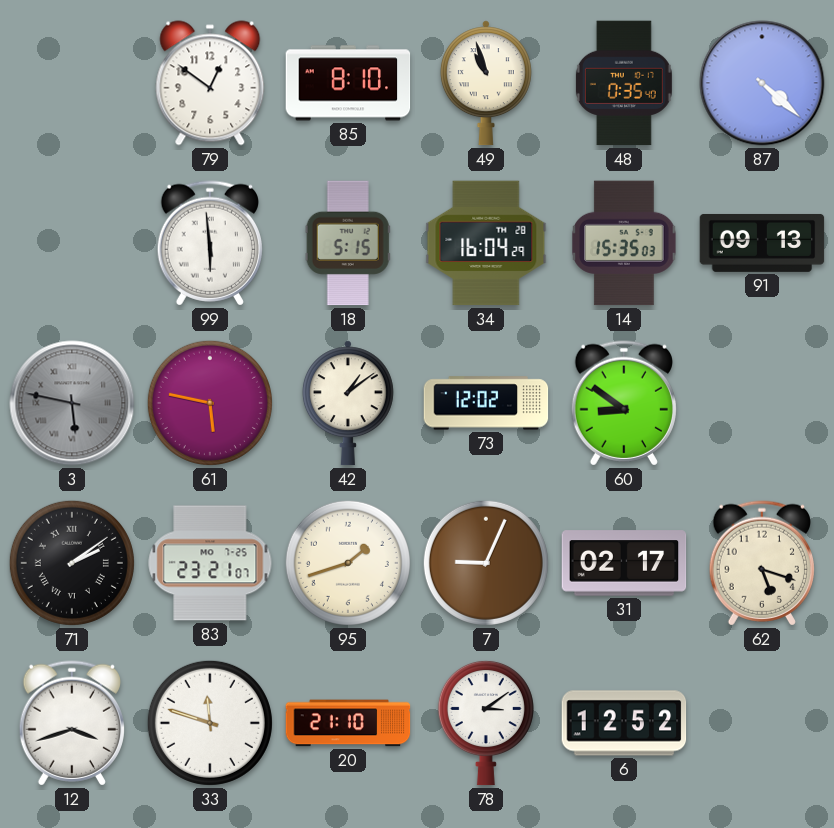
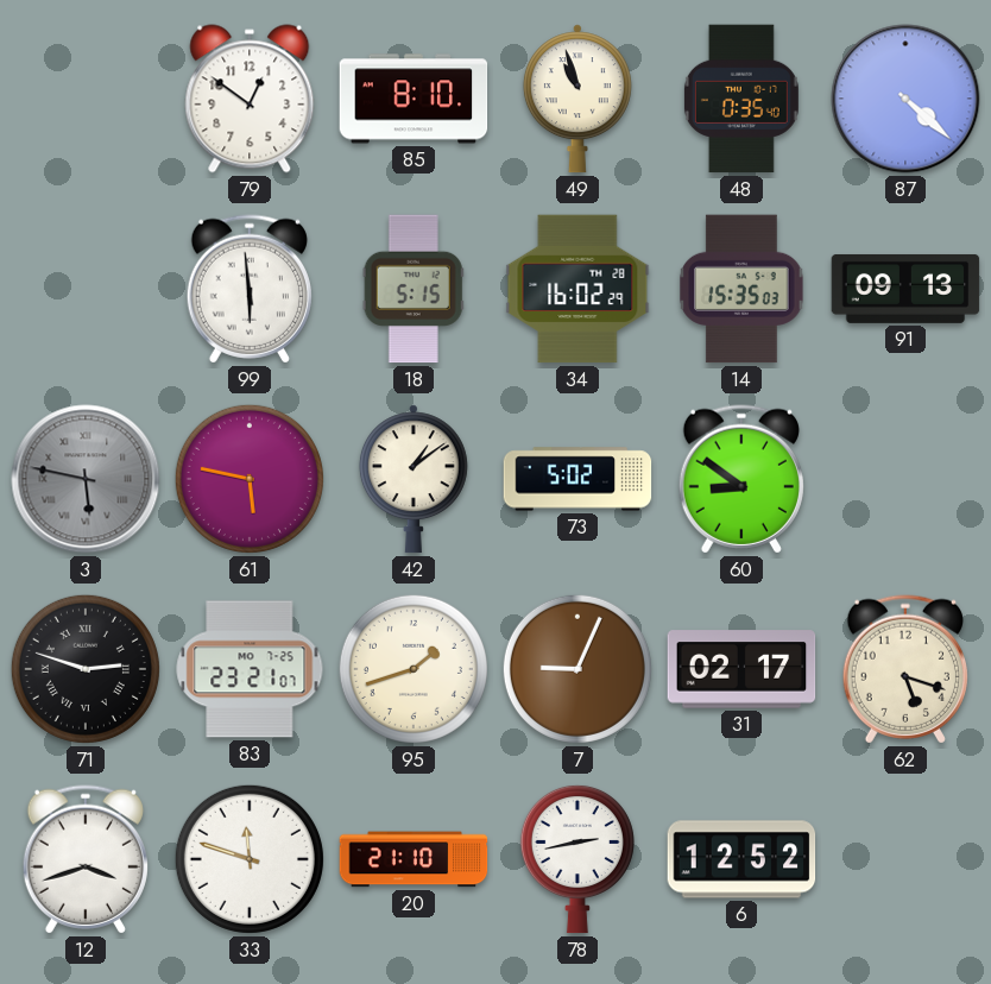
34: 16:04 -> 16:02 (577, 289)
73: 12:02 -> 5:02 (577, 479)
71: 2:09 -> 2:48 (86, 669)
78: 3:09 -> 2:43 (577, 859)
